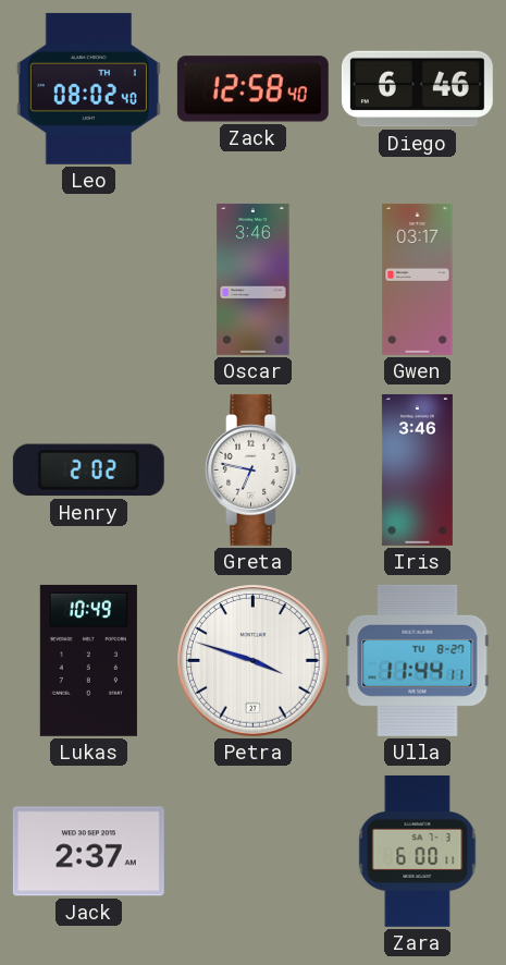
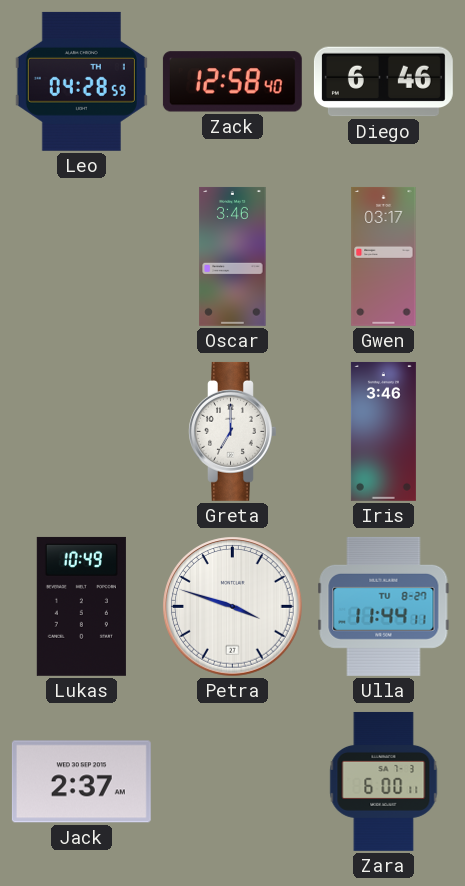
Leo: 08:02 -> 04:28 (81, 81)
Henry: 2:02 -> none (88, 471)
Greta: 6:47 -> 7:00 (233, 431)
